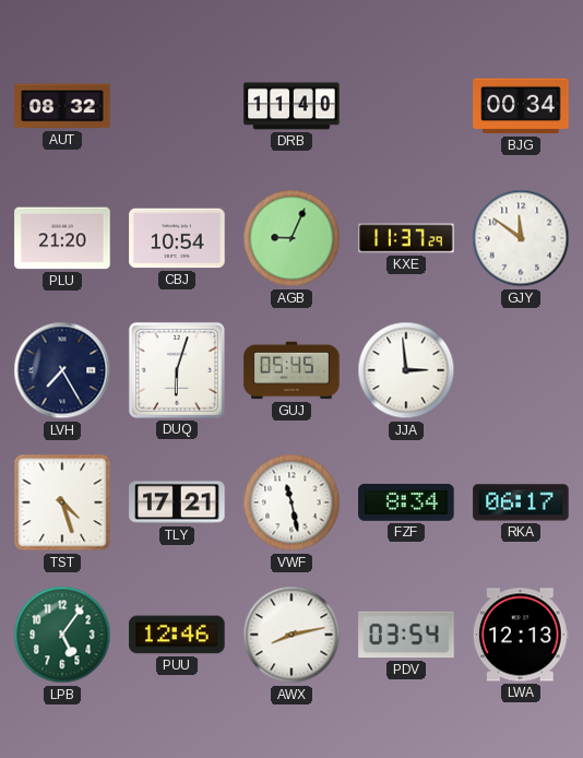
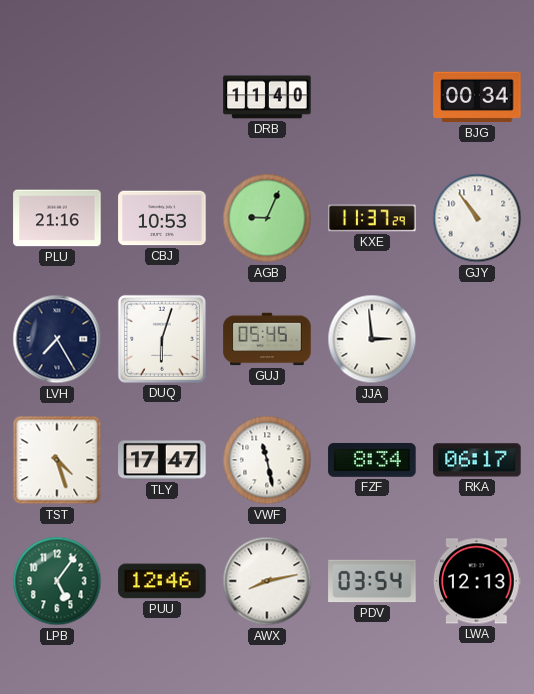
AUT: 08:32 -> none (62, 106)
PLU: 21:20 -> 21:16 (57, 218)
CBJ: 10:54 -> 10:53 (162, 218)
GJY: 11:51 -> 10:54 (477, 218)
TLY: 17:21 -> 17:47 (162, 460)
